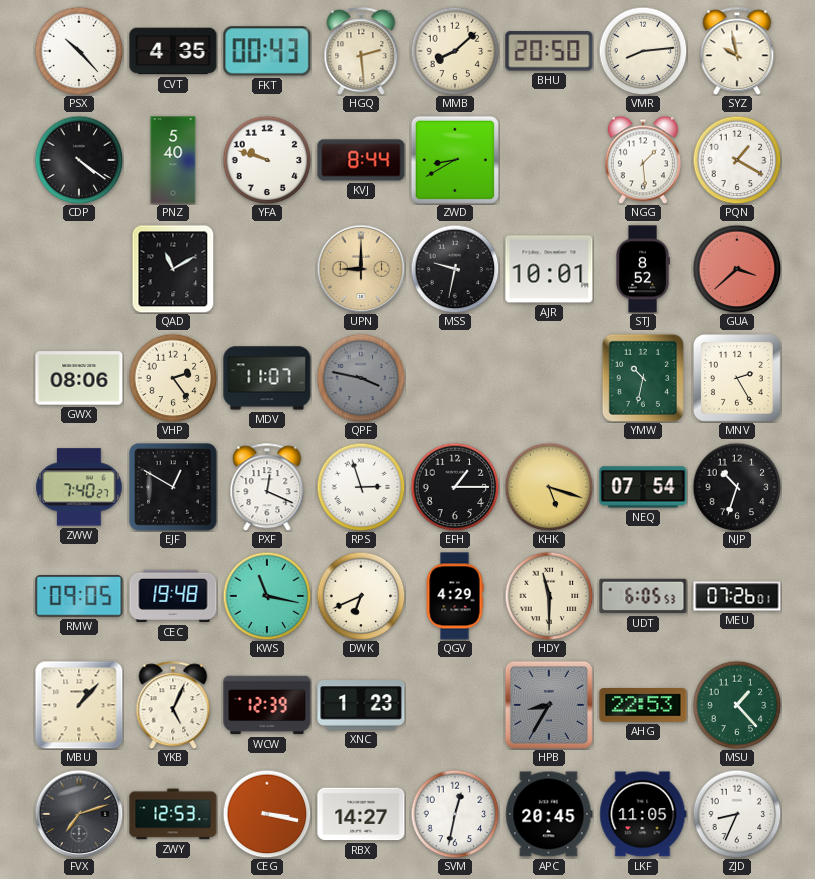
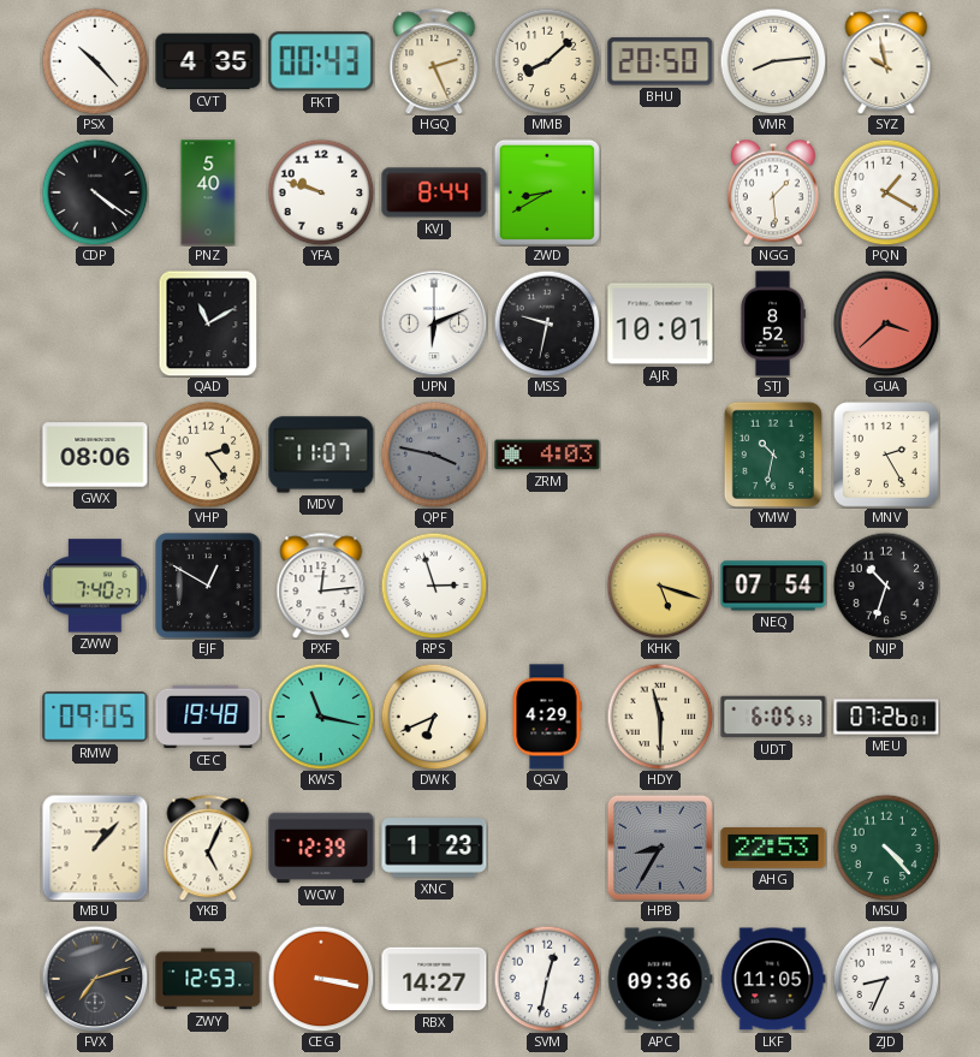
HGQ: 2:29 -> 2:26 (434, 61)
UPN: 9:00 -> 6:11 (434, 323)
UPN dial: champagne -> white (434, 323)
ZRM: none -> 4:03 (547, 455)
PXF: 12:19 -> 12:14 (321, 586)
EFH: 1:15 -> none (455, 487)
MSU: 1:23 -> 4:23 (886, 848)
APC: 20:45 -> 09:36 (660, 979)
